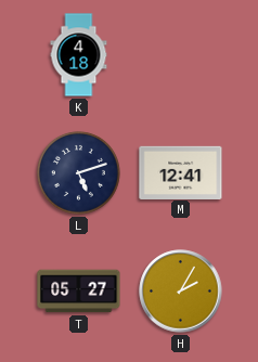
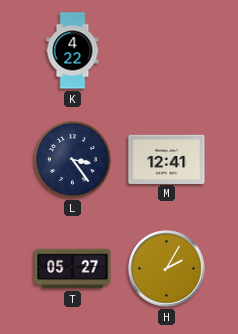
K: 4:18 -> 4:22 (73, 51)
L: 5:12 -> 3:24 (72, 159)
